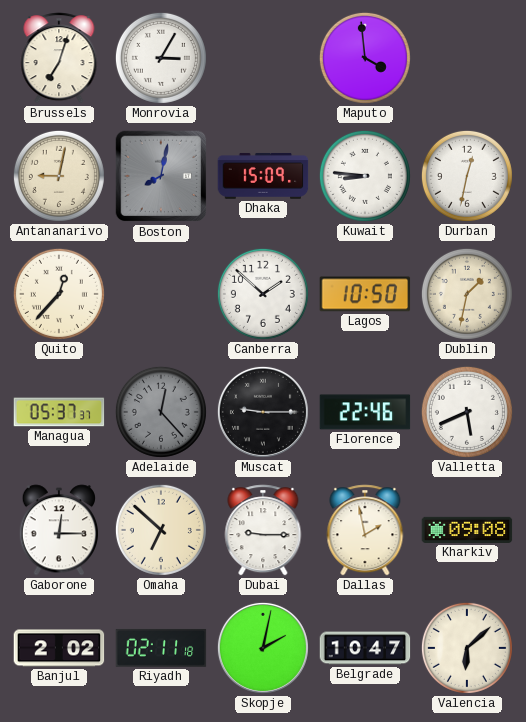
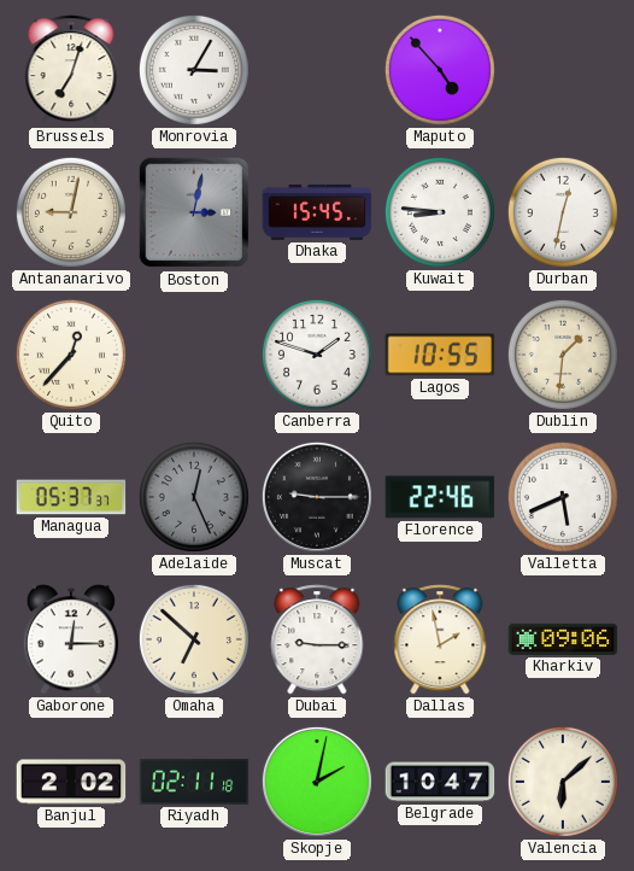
Maputo: 3:59 -> 4:53 (440, 70)
Boston: 8:02 -> 3:02 (194, 212)
Dhaka: 15:09 -> 15:45 (317, 212)
Canberra: 1:52 -> 1:48 (317, 355)
Lagos: 10:50 -> 10:55 (440, 355)
Dublin: 1:32 -> 1:31 (563, 355)
Adelaide: 12:23 -> 12:26 (194, 497)
Kharkiv: 09:08 -> 09:06 (563, 639)
